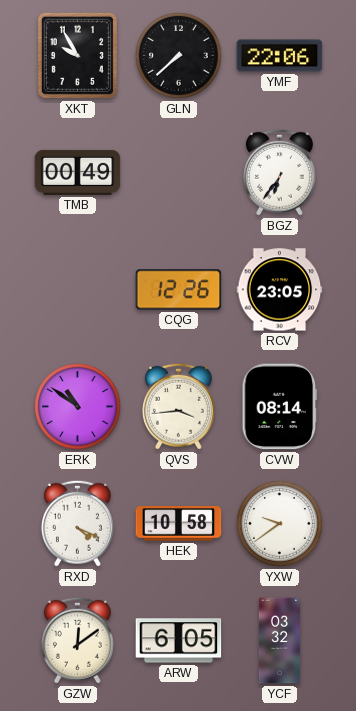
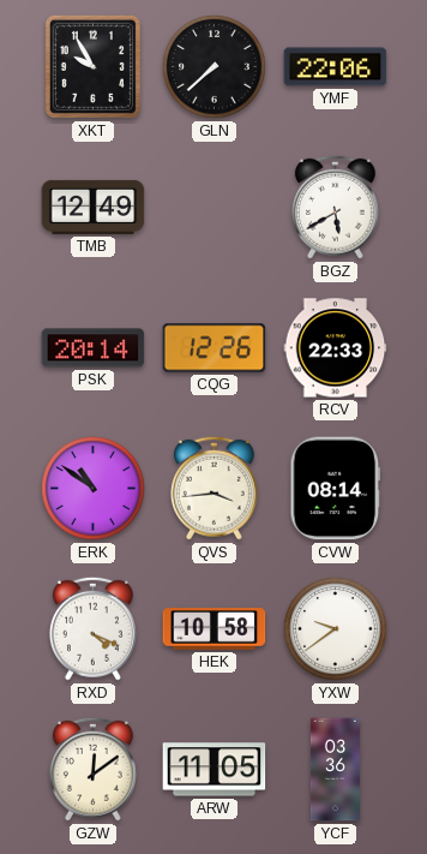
TMB: 00:49 -> 12:49 (94, 207)
BGZ: 6:36 -> 5:40 (335, 207)
PSK: none -> 20:14 (94, 348)
RCV: 23:05 -> 22:33 (336, 348)
ARW: 6:05 -> 11:05 (215, 770)
YCF: 03:32 -> 03:36 (335, 770)
